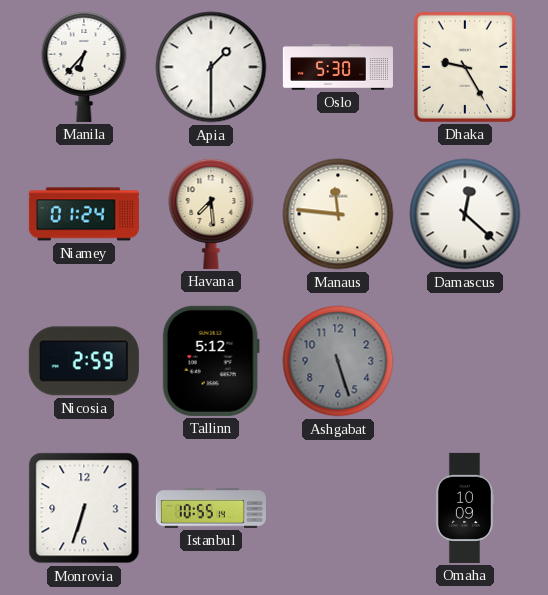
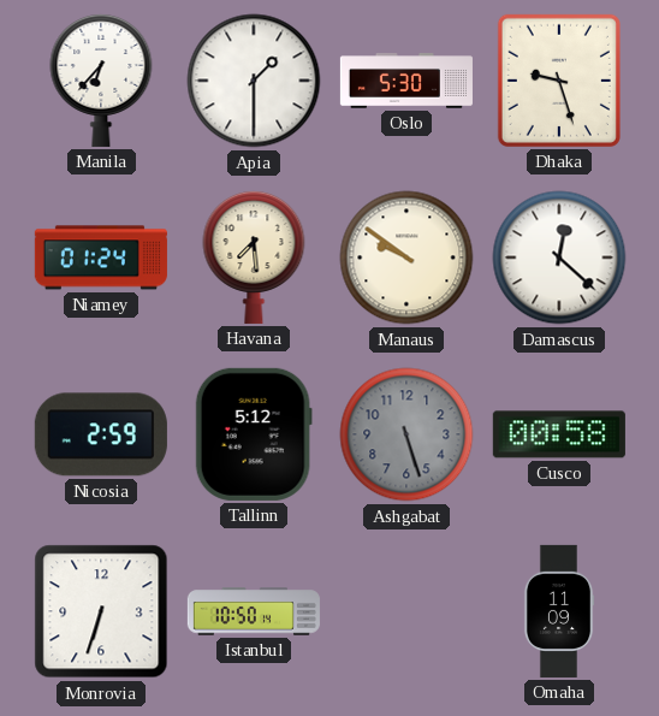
Dhaka: 9:25 -> 9:27 (559, 81)
Manaus: 11:46 -> 9:51 (406, 258)
Cusco: none -> 00:58 (559, 434)
Istanbul: 10:55 -> 10:50 (254, 611)
Omaha: 10:09 -> 11:09 (559, 611)
